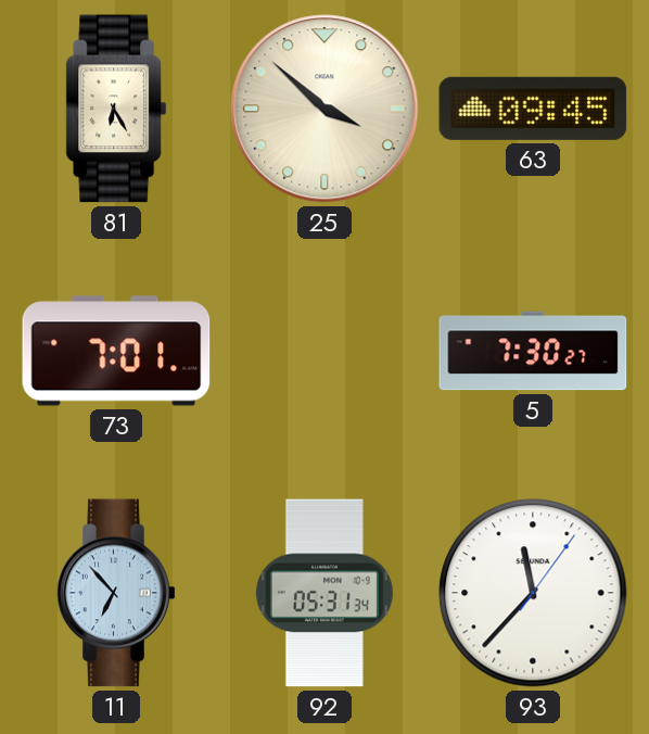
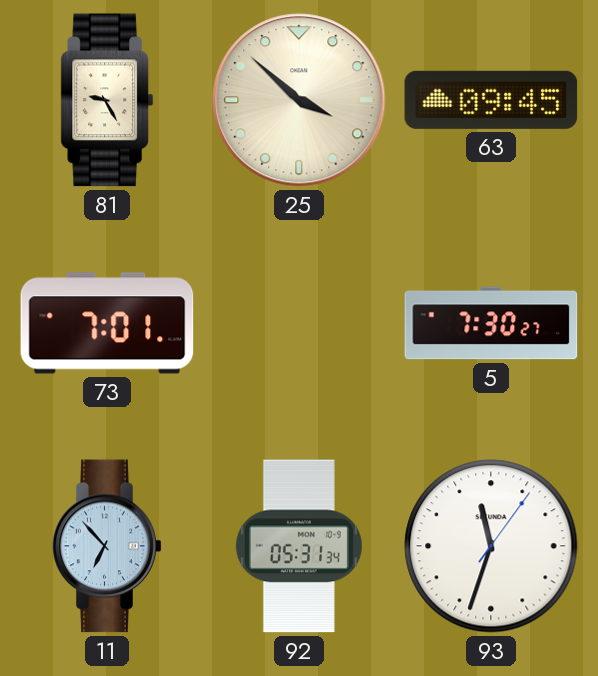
81: 6:25 -> 9:25 (107, 100)
93: 11:37 -> 11:33 (491, 546)
